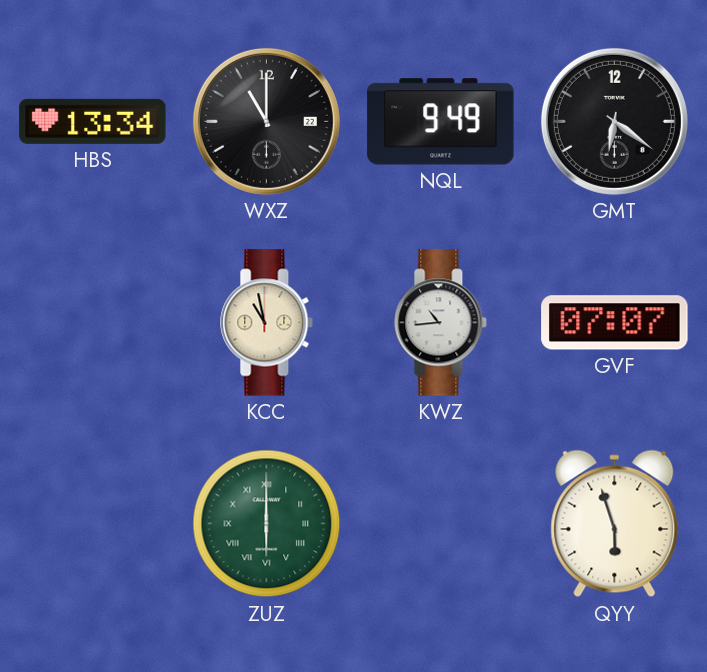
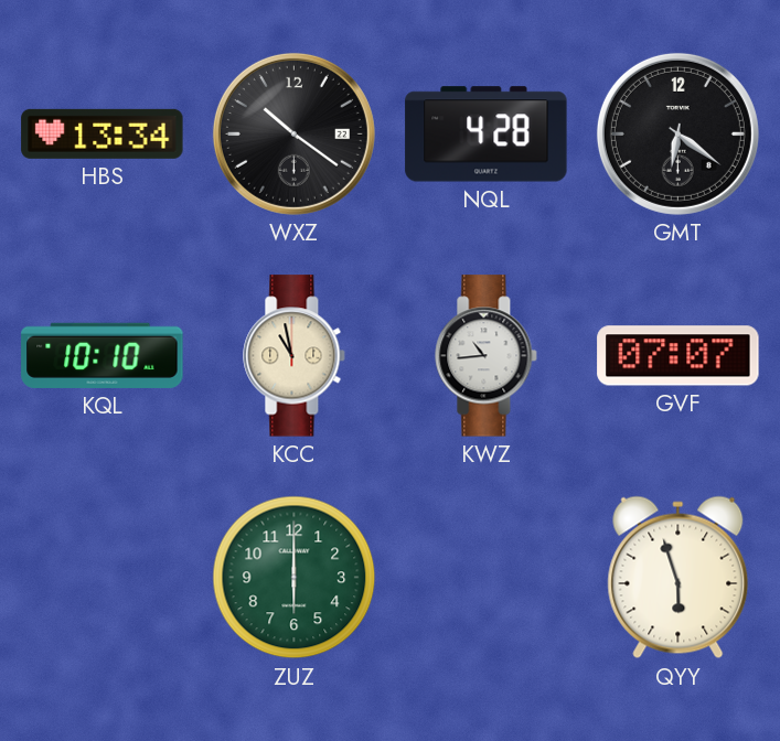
WXZ: 11:00 -> 10:21 (293, 133)
NQL: 9:49 -> 4:28 (487, 135)
KQL: none -> 10:10 (103, 355)
ZUZ numerals: Roman -> Arabic (295, 578)
